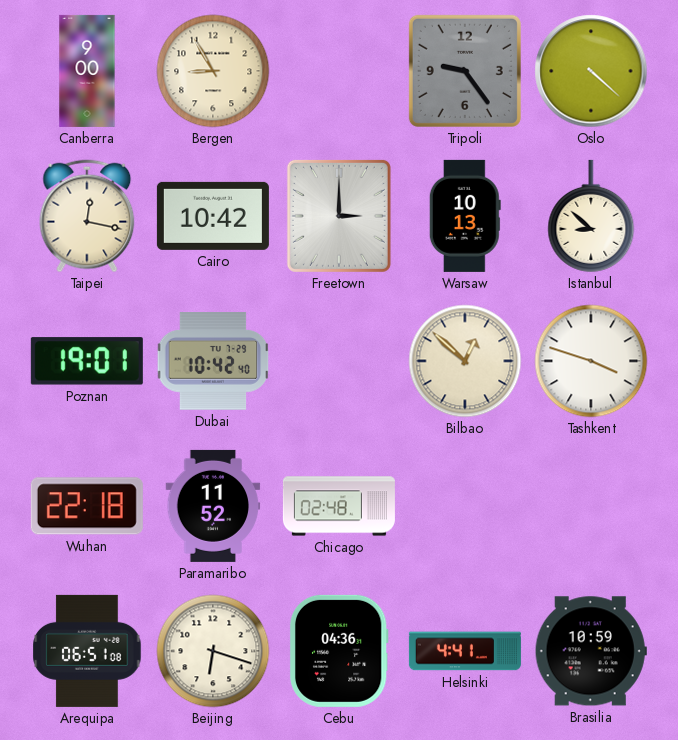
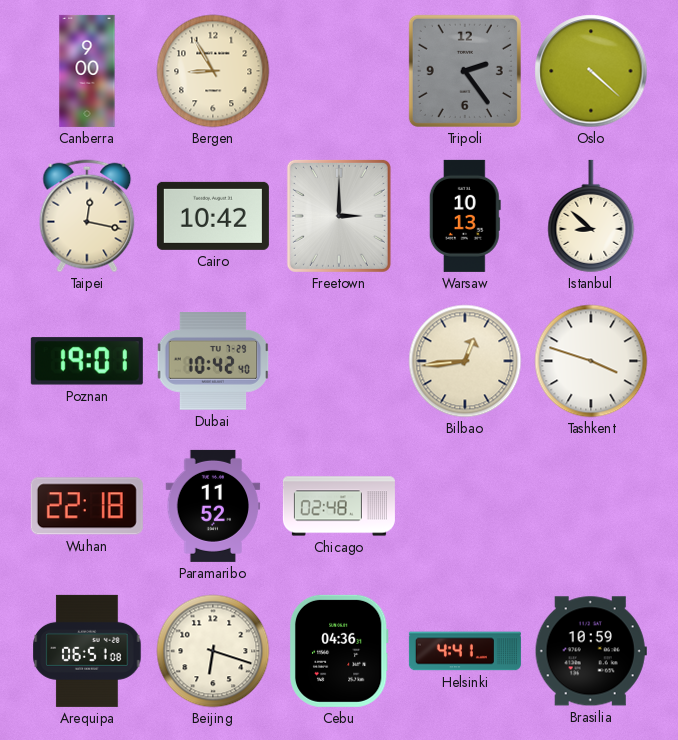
Tripoli: 9:24 -> 2:24 (465, 71)
Bilbao: 12:52 -> 12:44 (465, 361)
